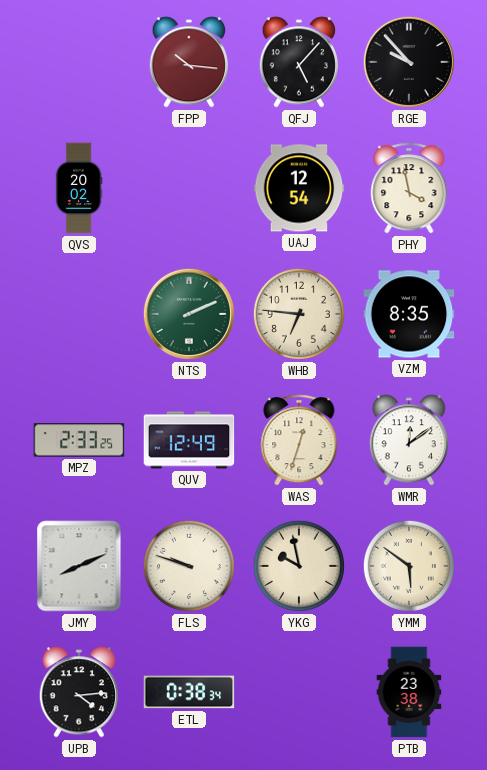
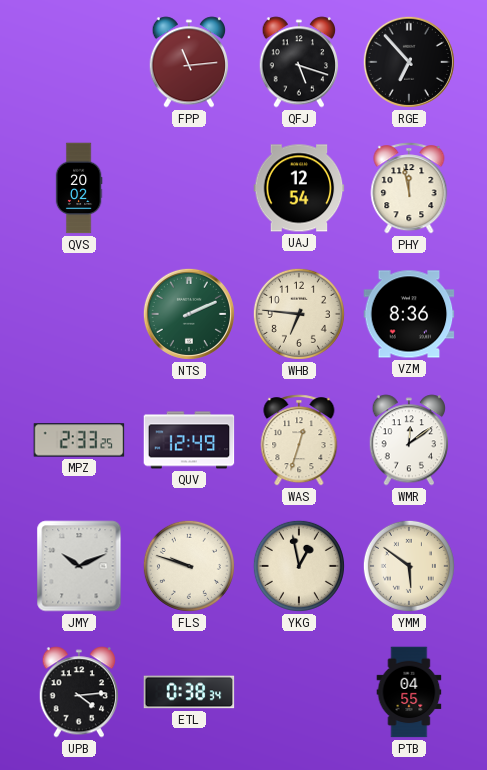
FPP: 10:16 -> 11:14 (189, 62)
QFJ: 5:07 -> 5:18 (299, 62)
RGE: 9:53 -> 6:53 (409, 62)
PHY: 3:58 -> 11:58 (409, 188)
VZM: 8:35 -> 8:36 (409, 314)
JMY: 8:11 -> 10:11 (79, 566)
YKG: 9:58 -> 12:58 (299, 566)
PTB: 23:38 -> 04:55 (409, 692)
